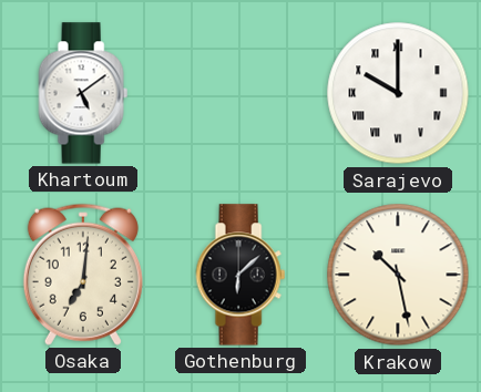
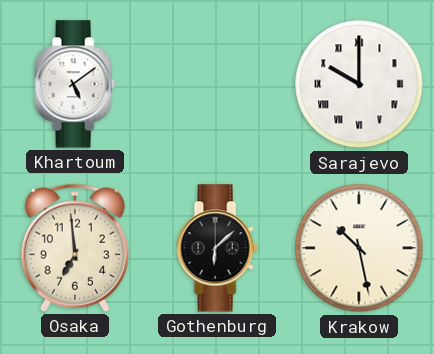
Osaka: 7:01 -> 6:59 (75, 248)
